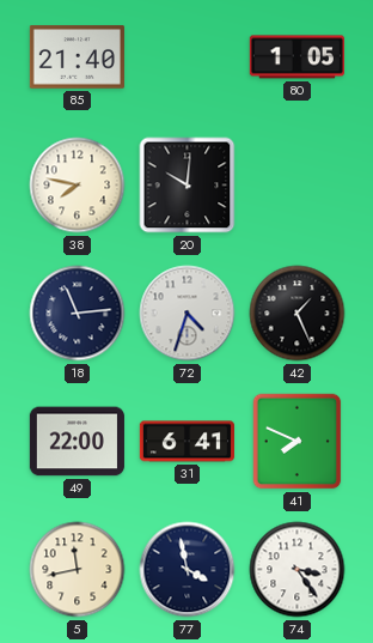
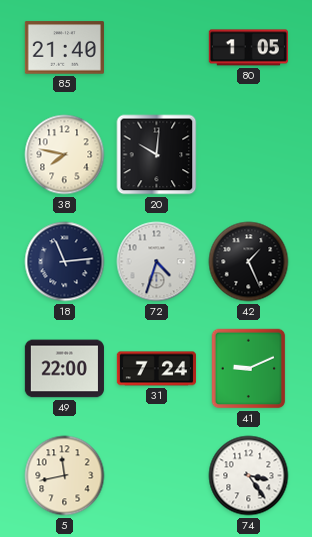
31: 6:41 -> 7:24 (156, 369)
41: 7:49 -> 9:11 (249, 369)
77: 3:58 -> none (188, 570)
